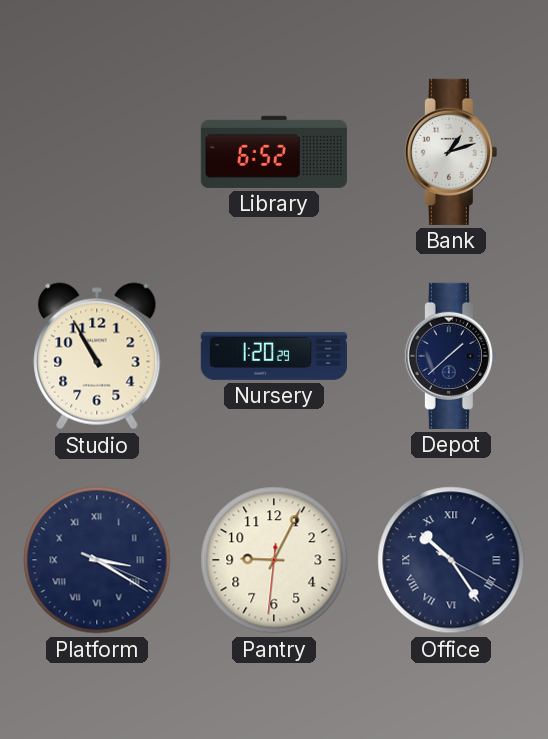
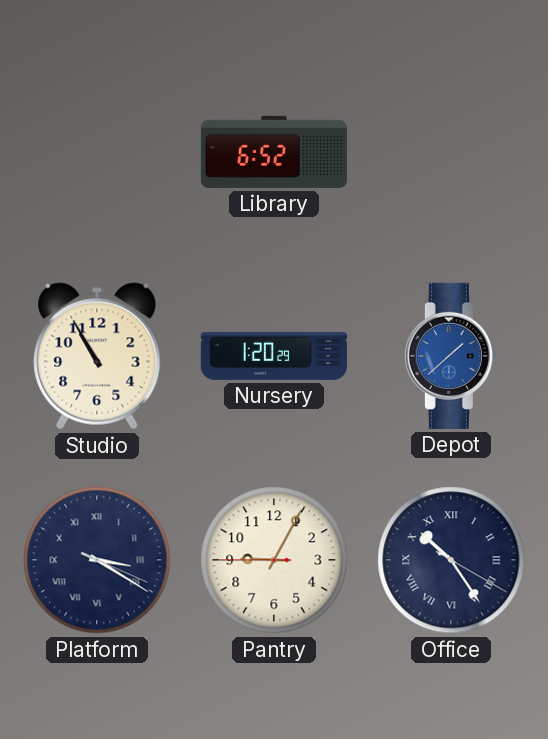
Bank: 1:12 -> none (451, 152)
Depot dial: navy -> blue (451, 356)
Pantry: 9:04:31 -> 9:04:45 (274, 560)
